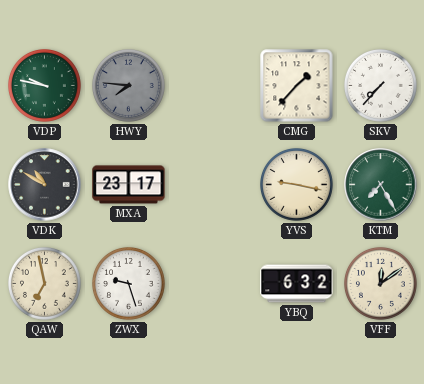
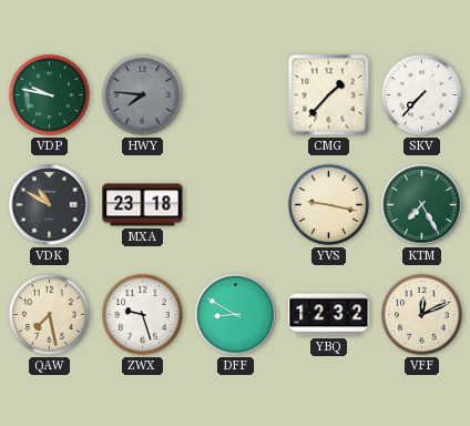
MXA: 23:17 -> 23:18 (143, 205)
QAW: 6:58 -> 7:28 (50, 315)
DFF: none -> 8:50 (236, 315)
YBQ: 6:32 -> 12:32 (329, 315)
VFF: 12:09 -> 12:11 (422, 315)
